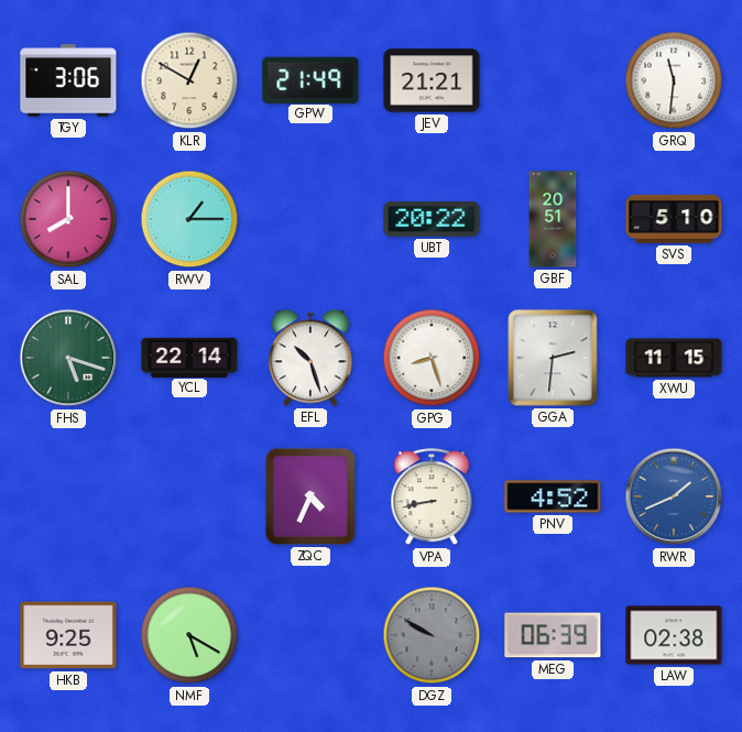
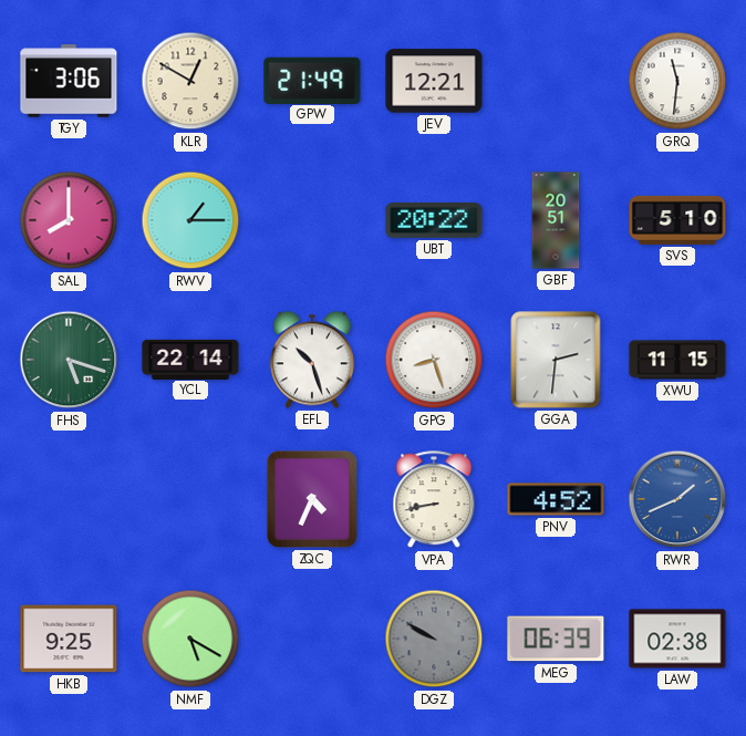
JEV: 21:21 -> 12:21 (434, 81)
